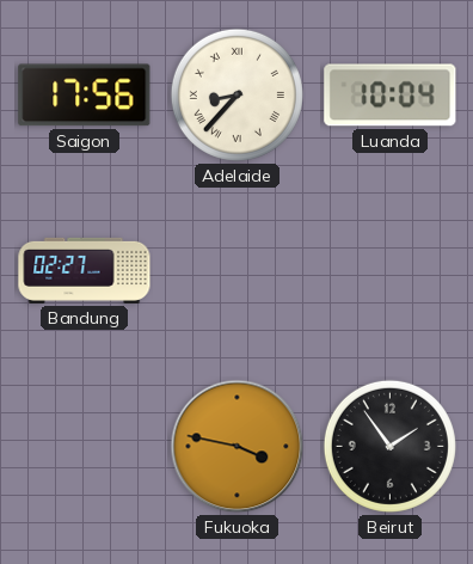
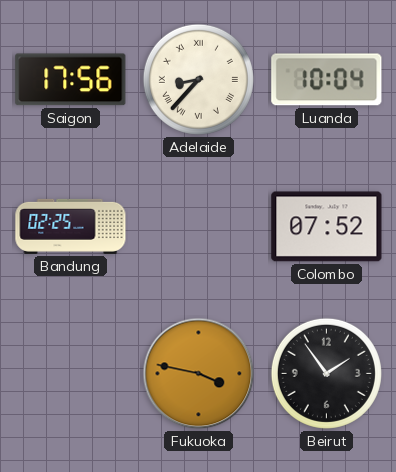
Bandung: 02:27 -> 02:25 (71, 226)
Colombo: none -> 07:52 (327, 227)
